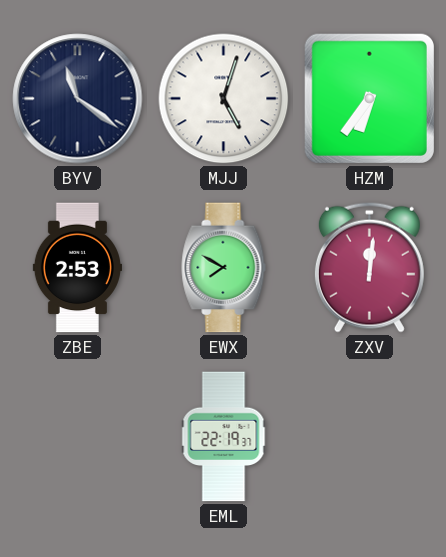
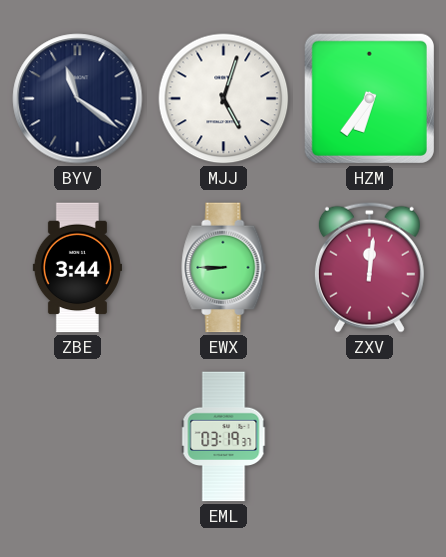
ZBE: 2:53 -> 3:44 (77, 268)
EWX: 7:50 -> 8:45 (224, 268)
EML: 22:19 -> 03:19 (224, 437)
